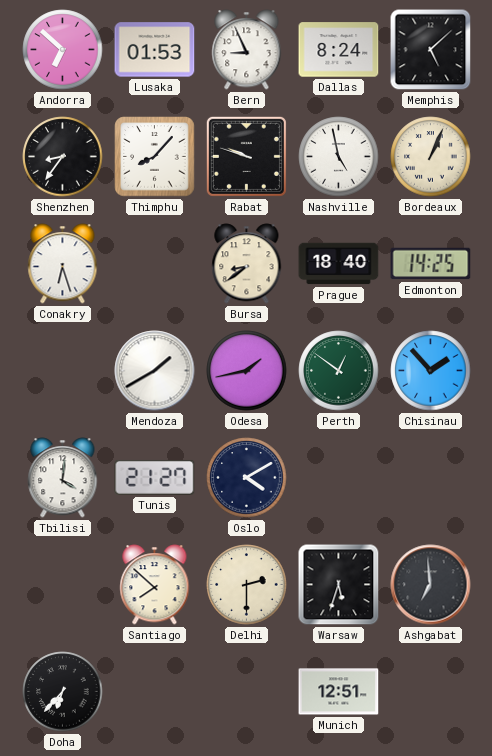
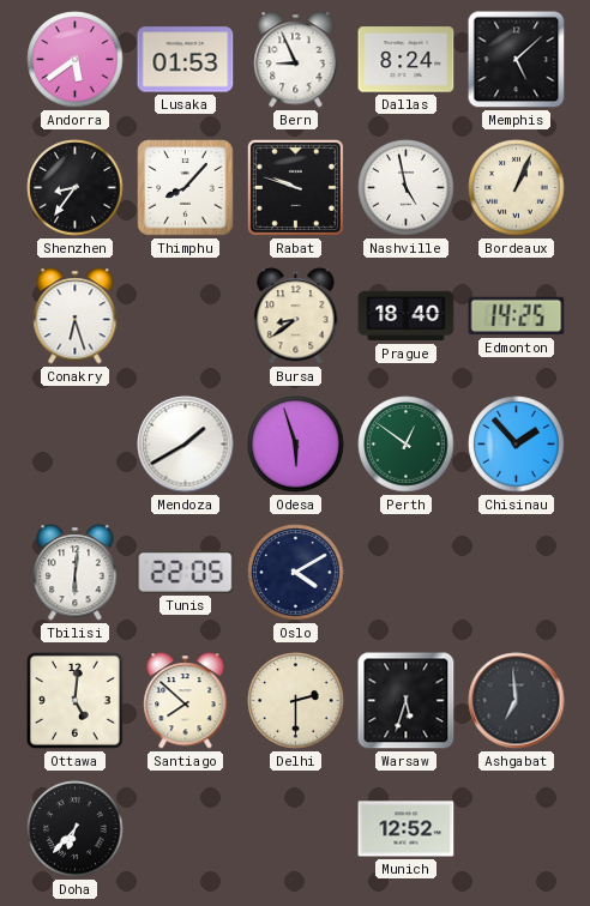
Andorra: 6:52 -> 5:39 (76, 60)
Odesa: 1:43 -> 5:57 (296, 445)
Tbilisi: 4:01 -> 6:01 (76, 573)
Tunis: 21:27 -> 22:05 (186, 572)
Ottawa: none -> 5:01 (74, 700)
Munich: 12:51 -> 12:52 (407, 829)
